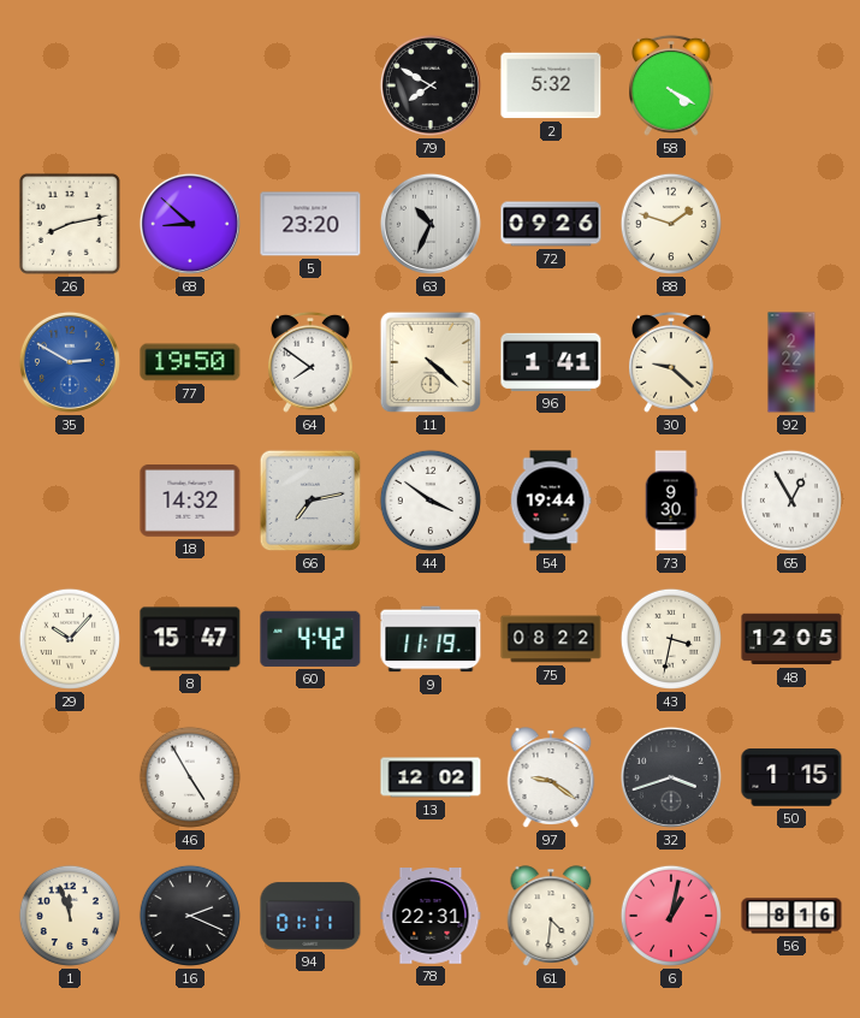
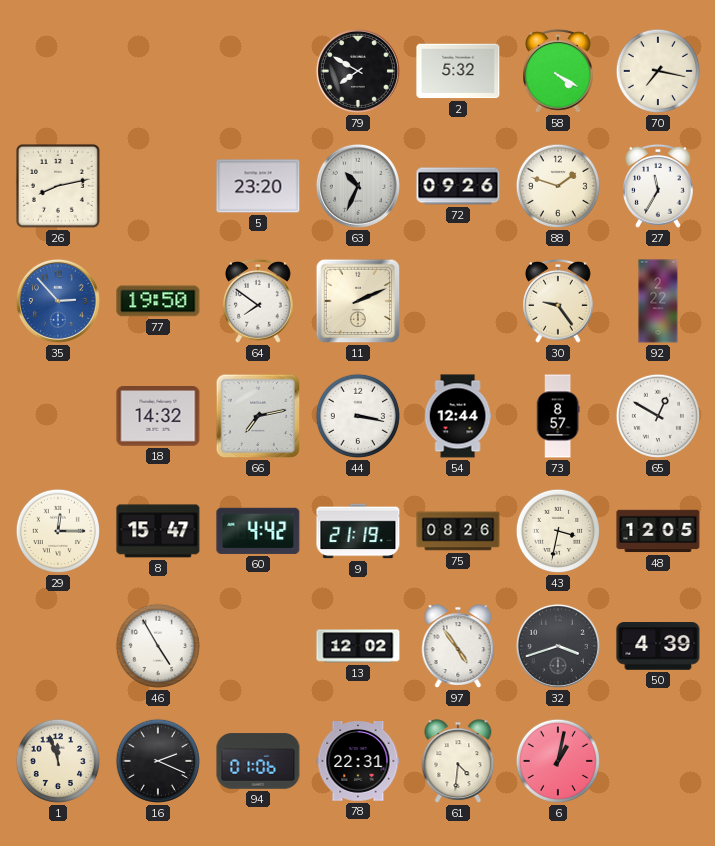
70: none -> 7:17 (658, 71)
68: 8:52 -> none (190, 224)
27: none -> 11:35 (659, 186)
35: 2:50 -> 2:53 (58, 301)
11: 4:22 -> 2:11 (358, 301)
96: 1:41 -> none (551, 362)
30: 9:22 -> 9:24 (559, 301)
44: 3:51 -> 3:17 (358, 416)
54: 19:44 -> 12:44 (458, 416)
73: 9:30 -> 8:57 (558, 416)
65: 12:55 -> 12:50 (658, 416)
29: 10:07 -> 12:15 (58, 531)
9: 11:19 -> 21:19 (358, 531)
75: 08:22 -> 08:26 (458, 531)
97: 9:21 -> 4:54 (458, 646)
50: 1:15 -> 4:39 (658, 646)
94: 01:11 -> 01:06 (258, 761)
56: 8:16 -> none (791, 916)
